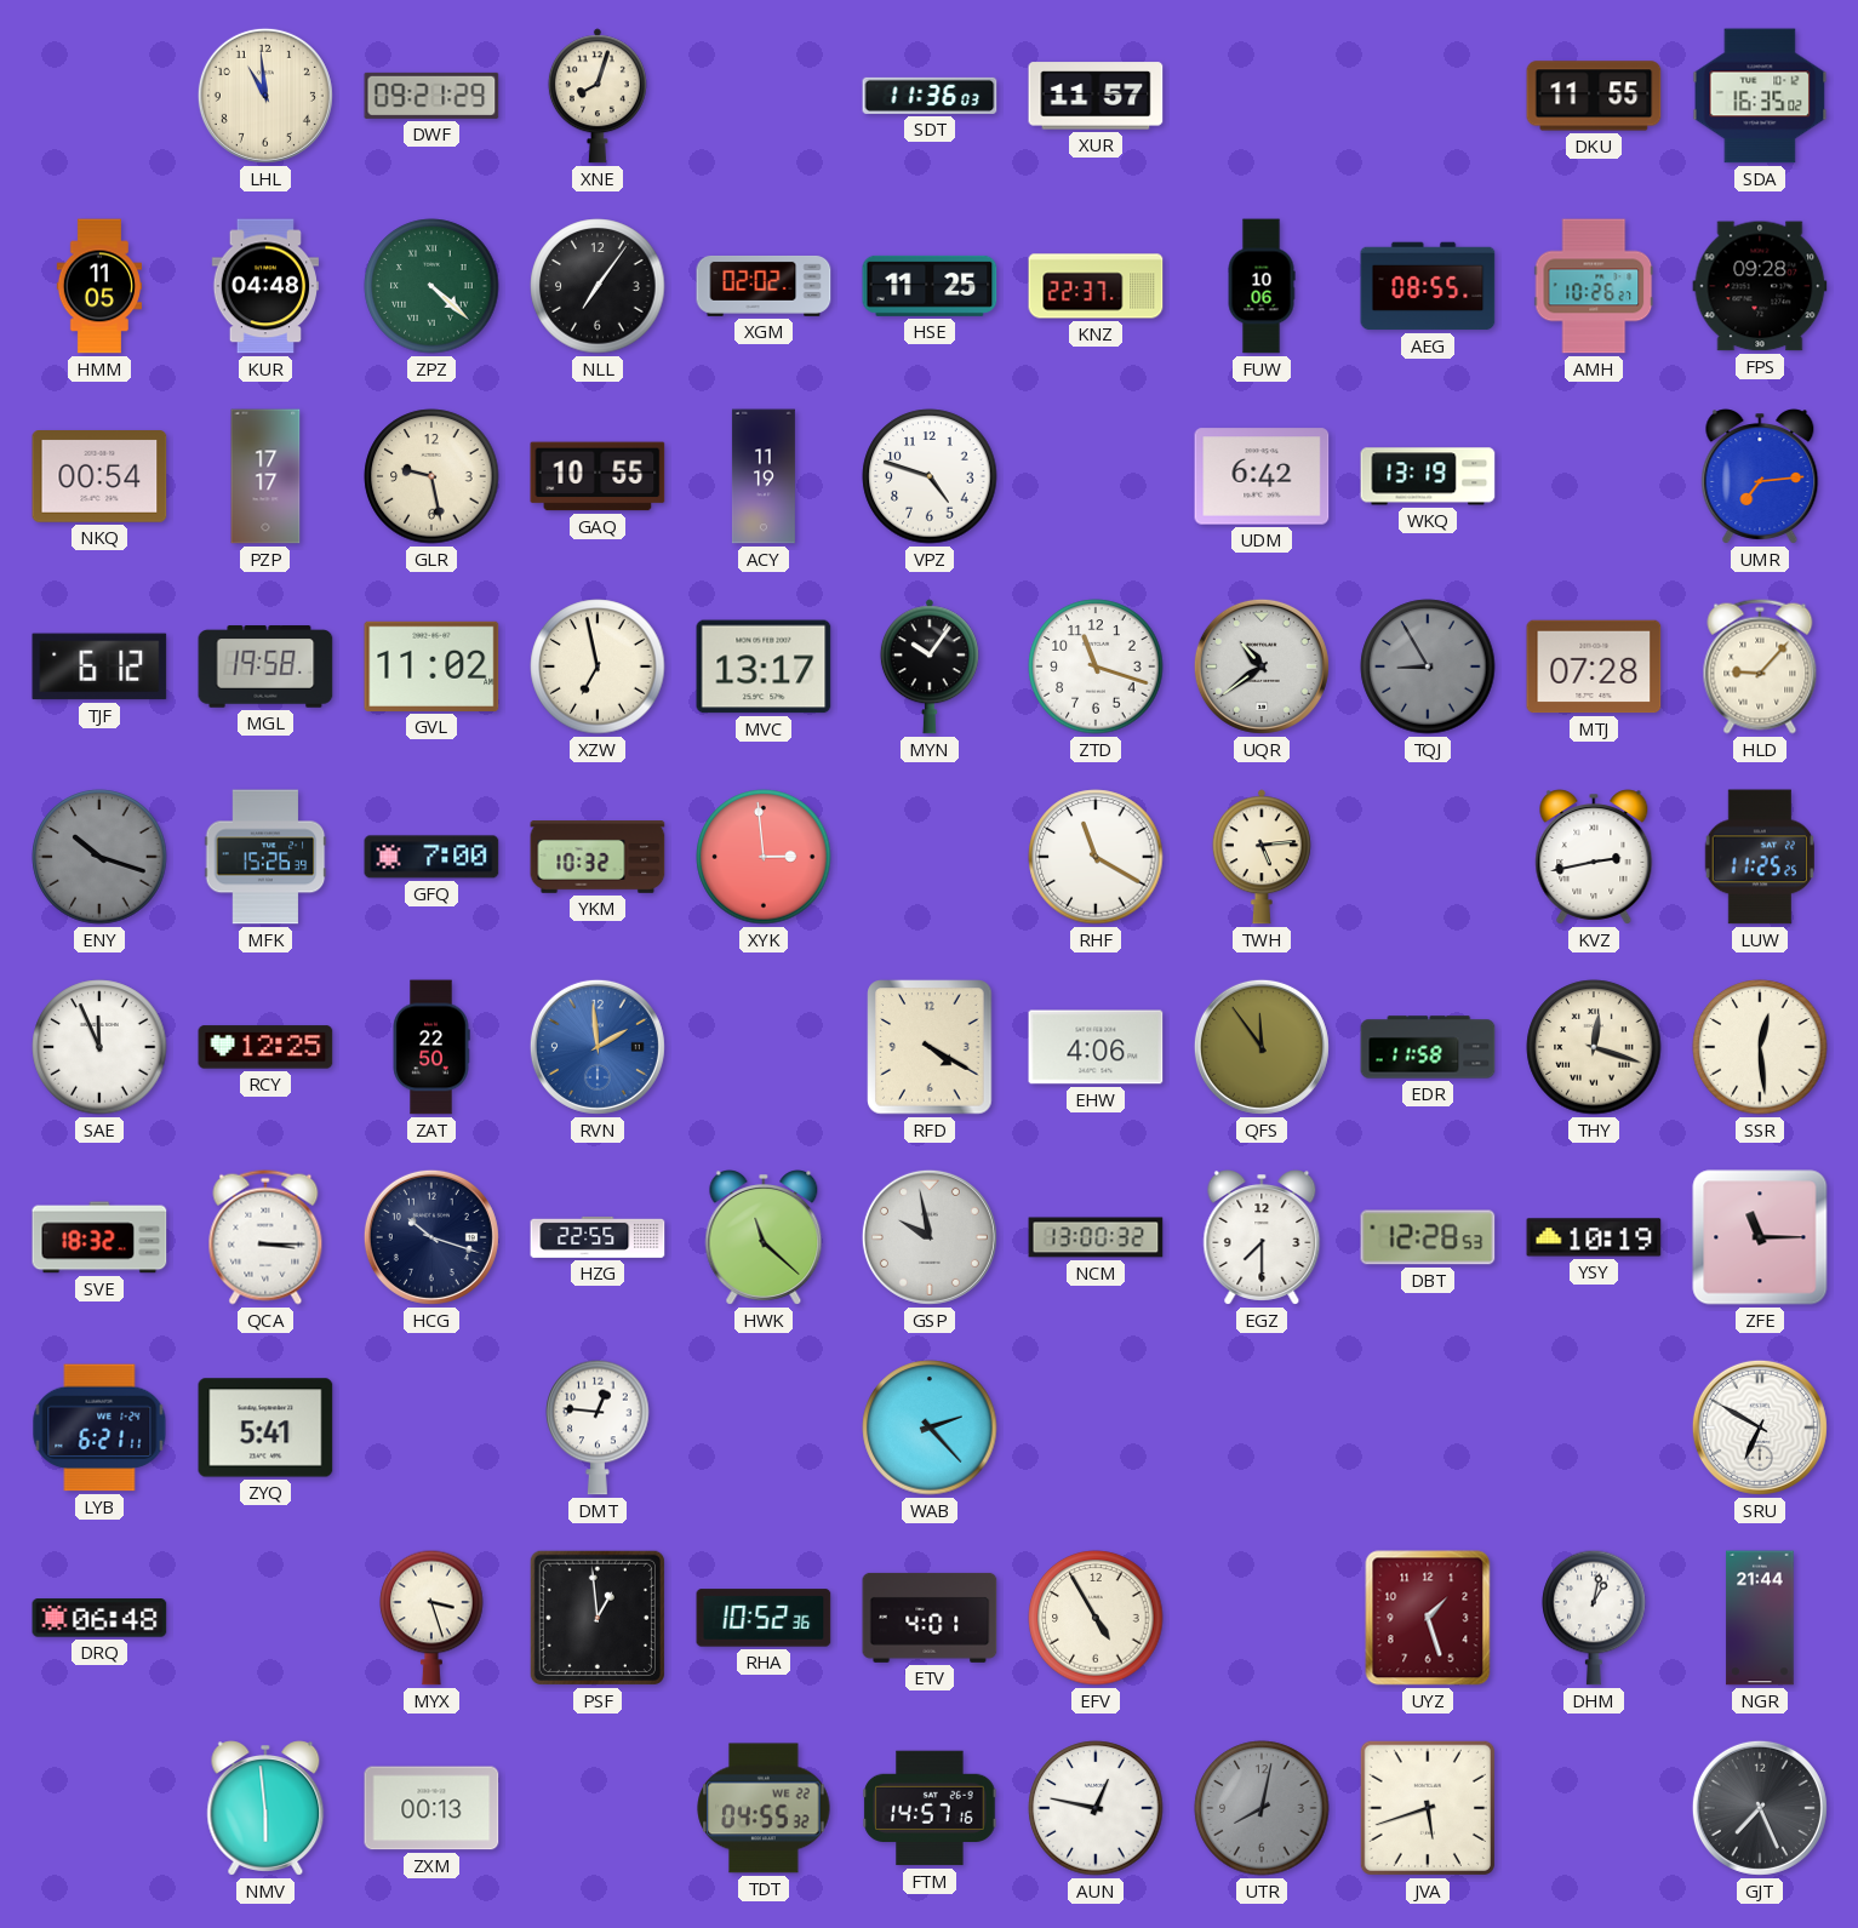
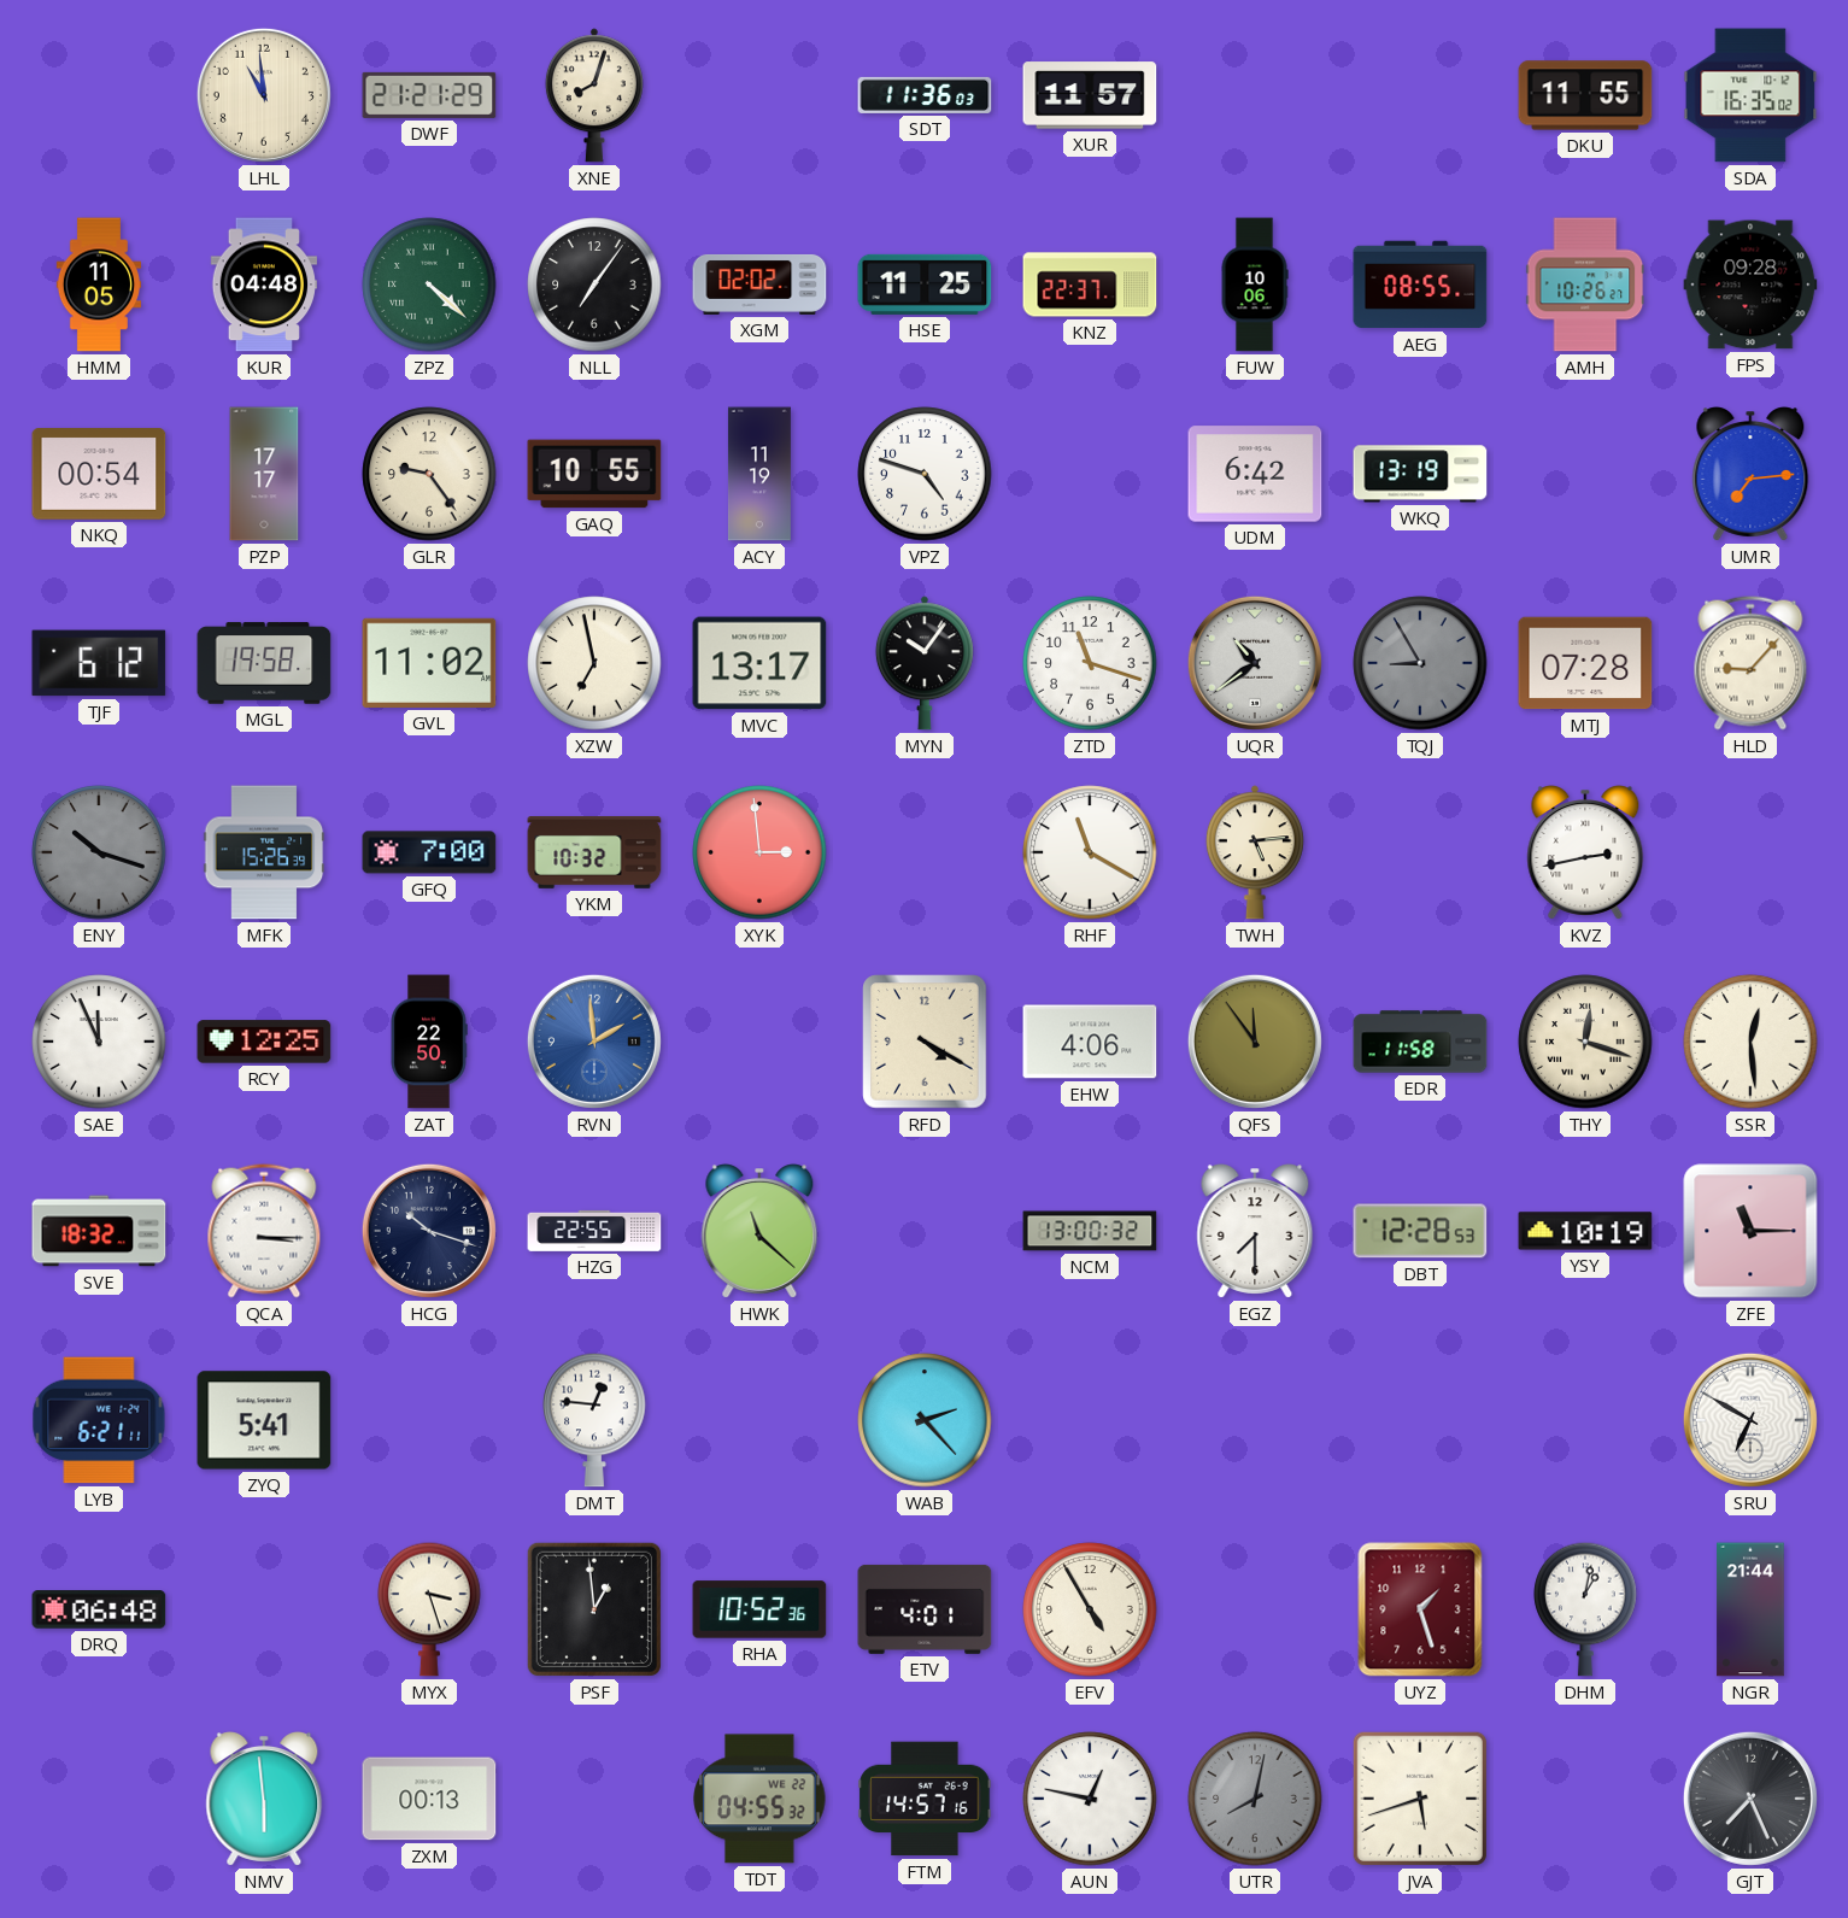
DWF: 09:21 -> 21:21 (429, 95)
GLR: 9:28 -> 9:24 (429, 474)
LUW: 11:25 -> none (1759, 857)
GSP: 9:58 -> none (930, 1237)
